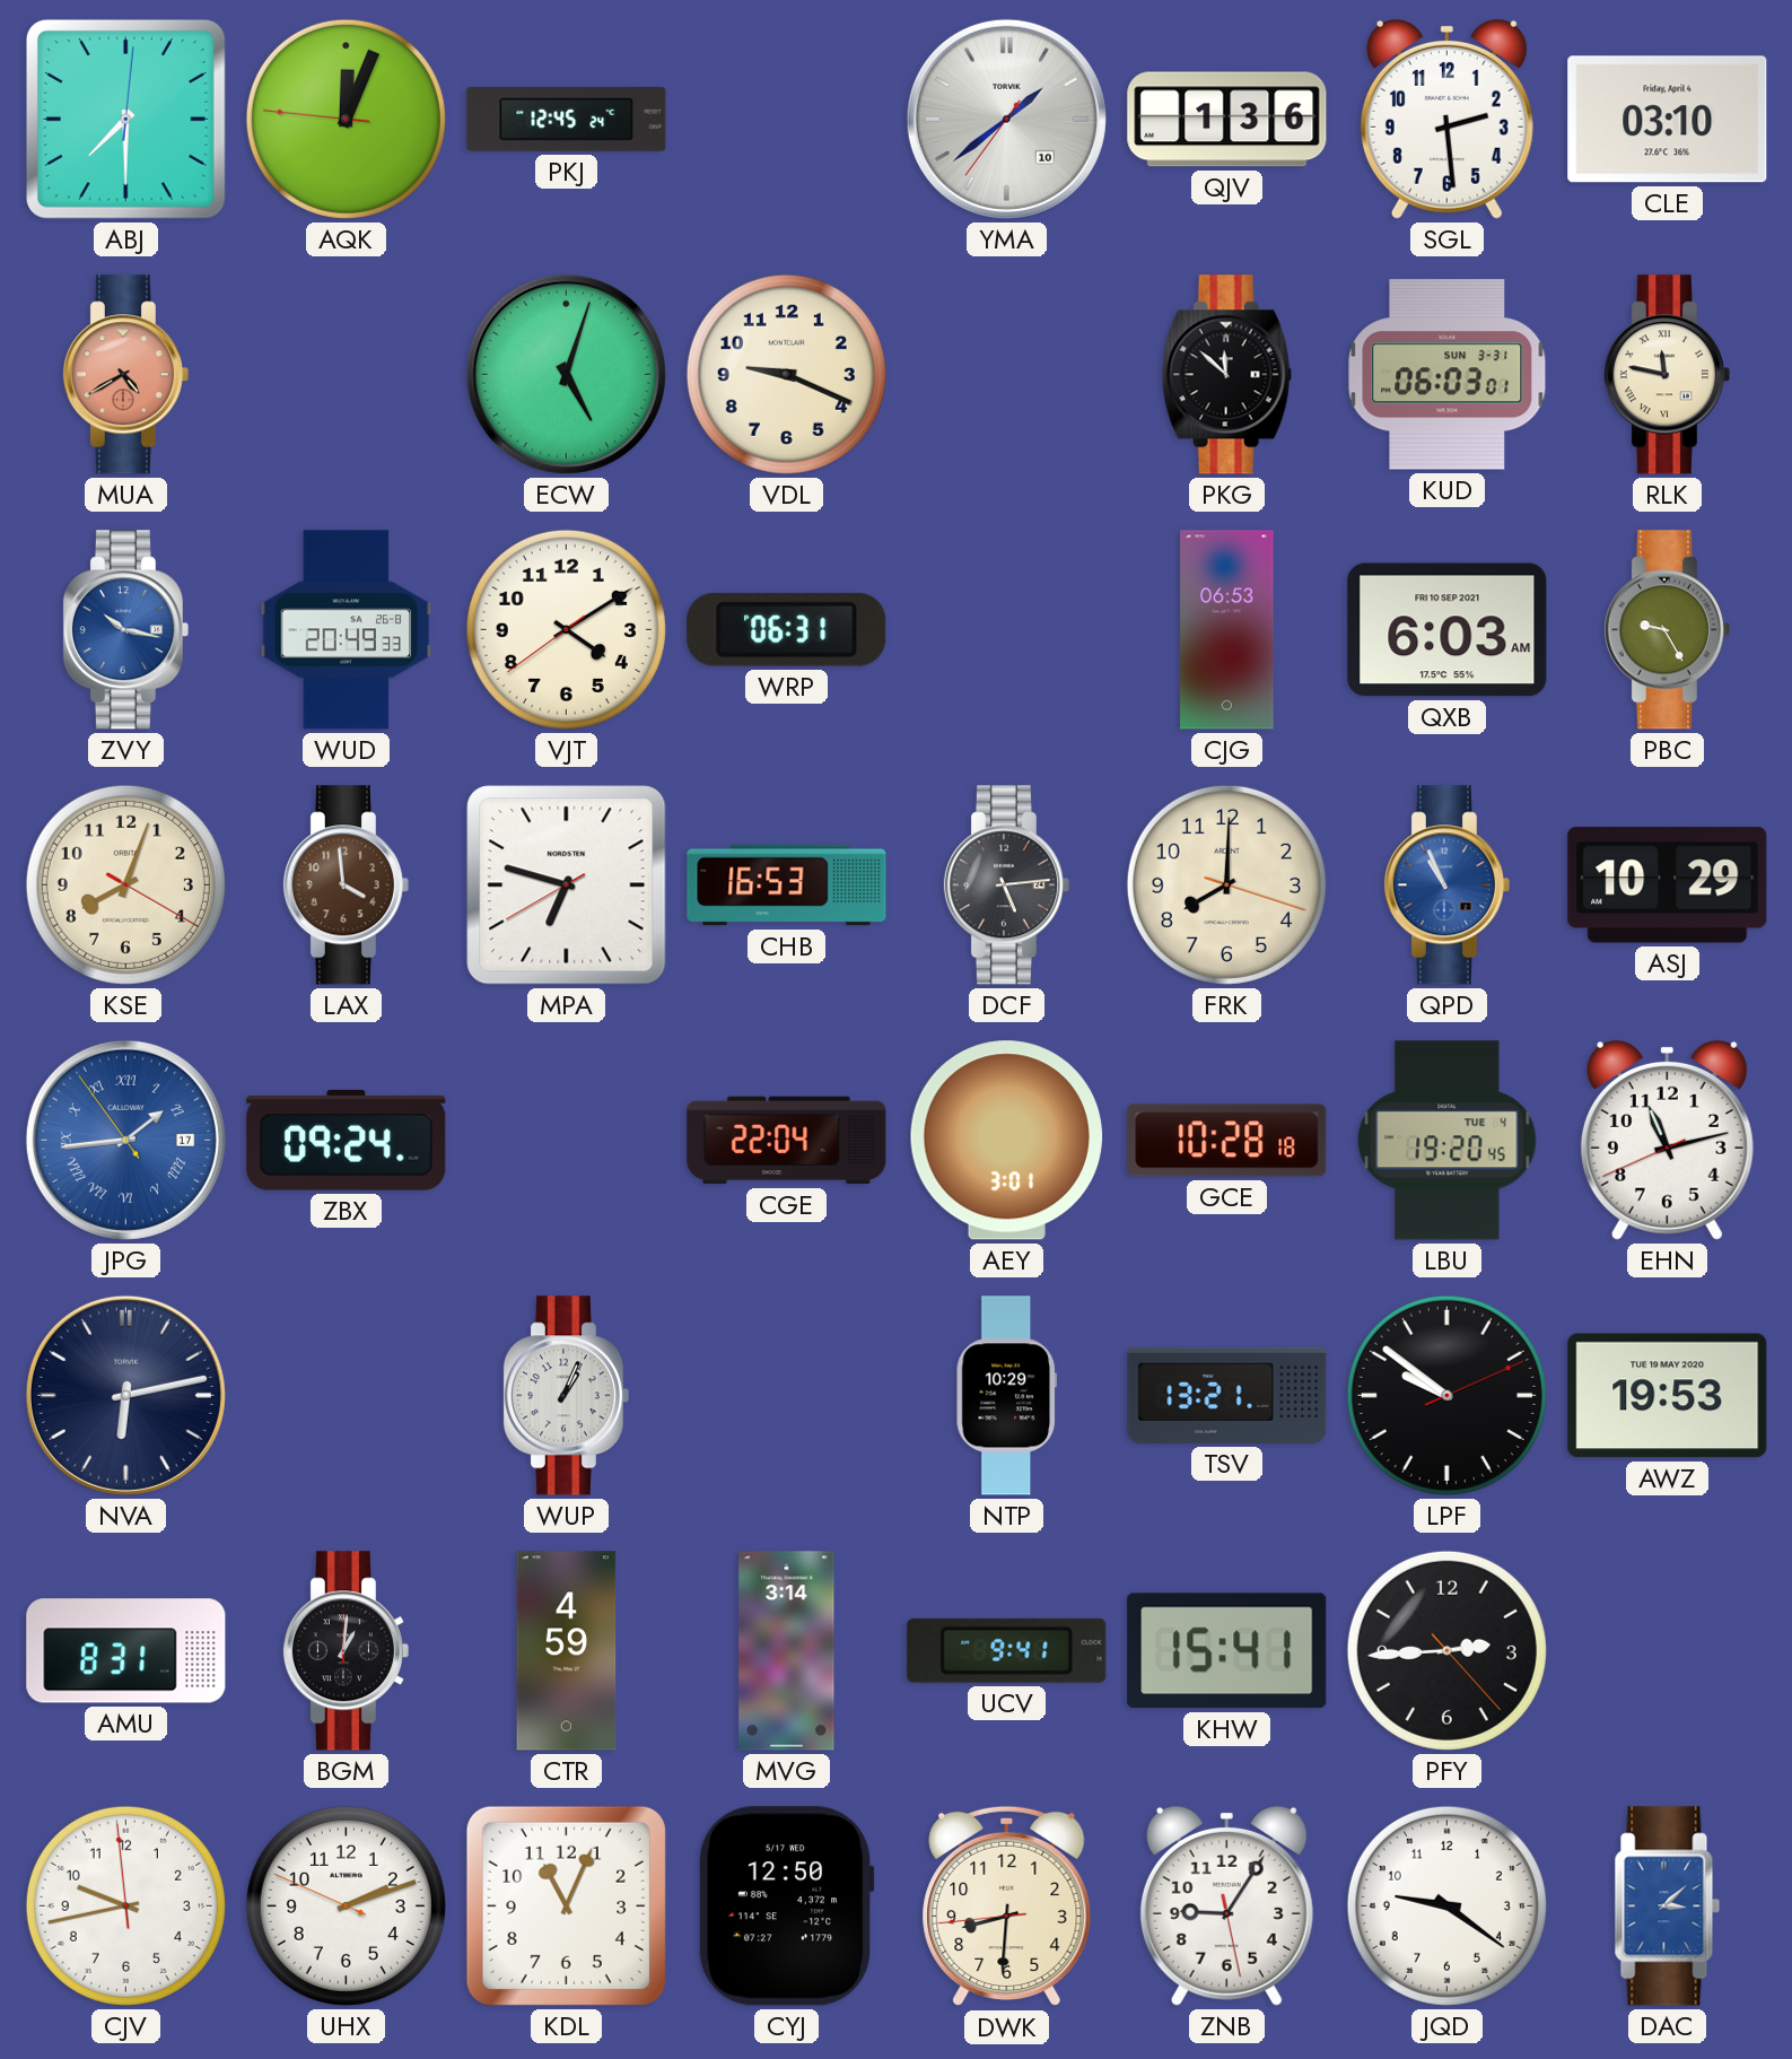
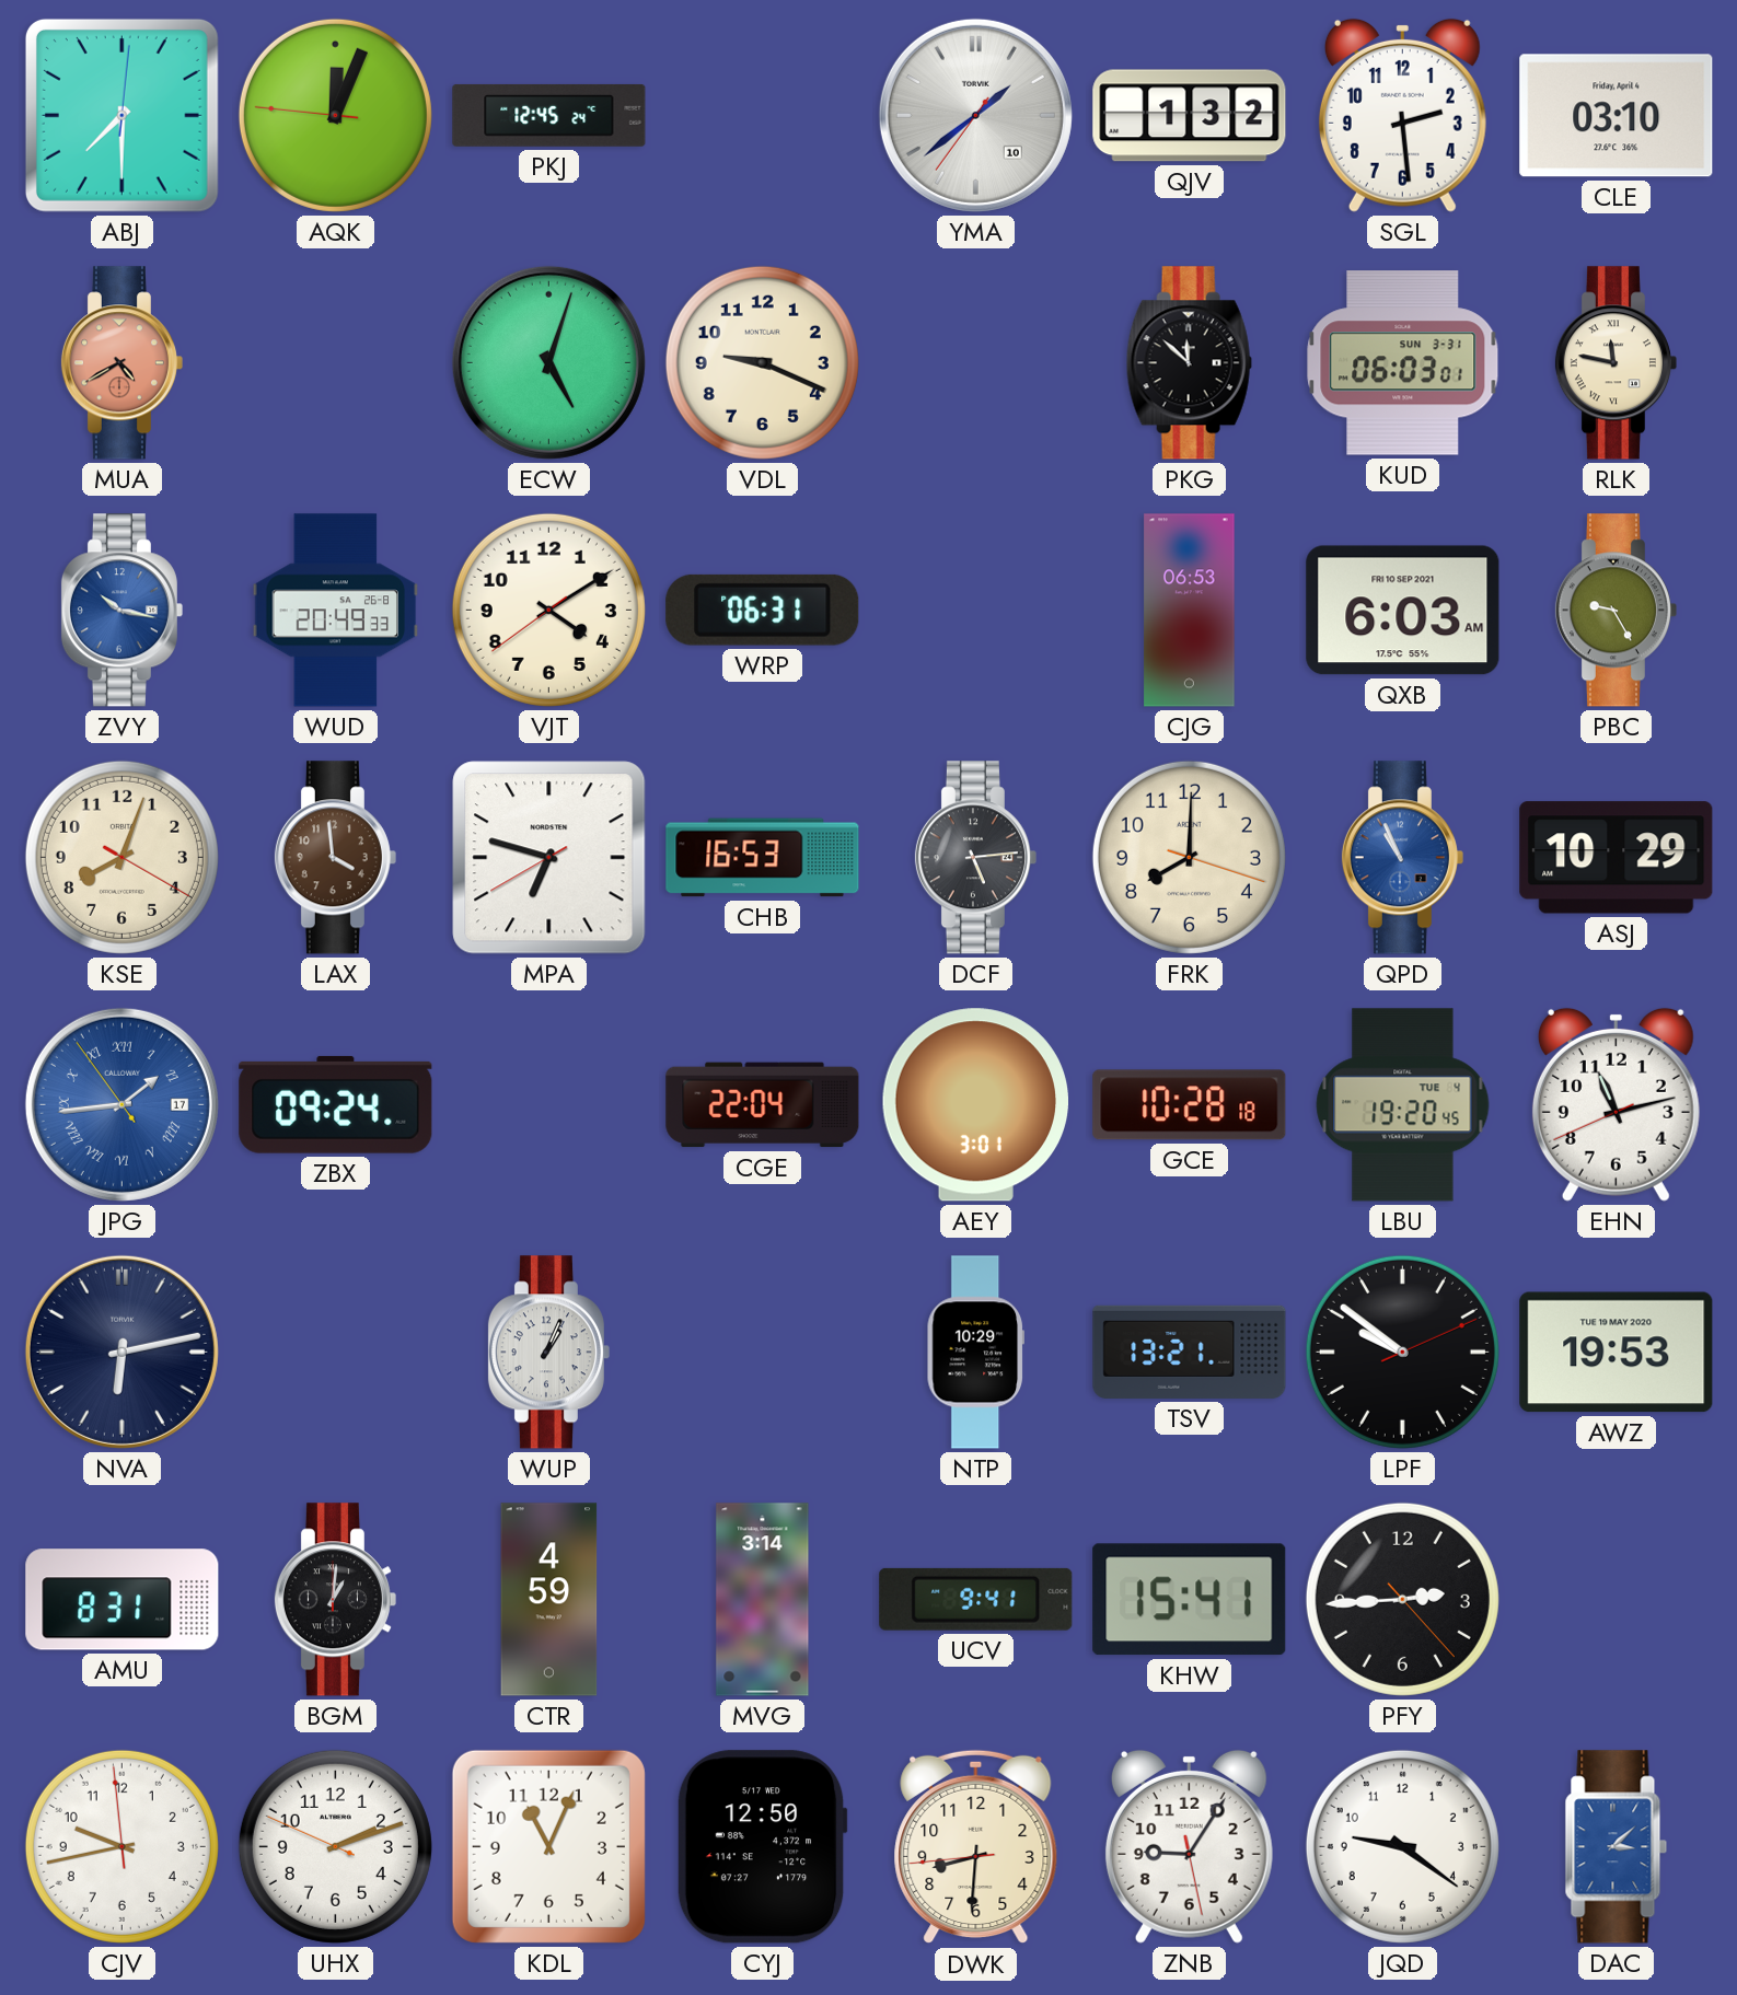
QJV: 1:36 -> 1:32 (1190, 116)
